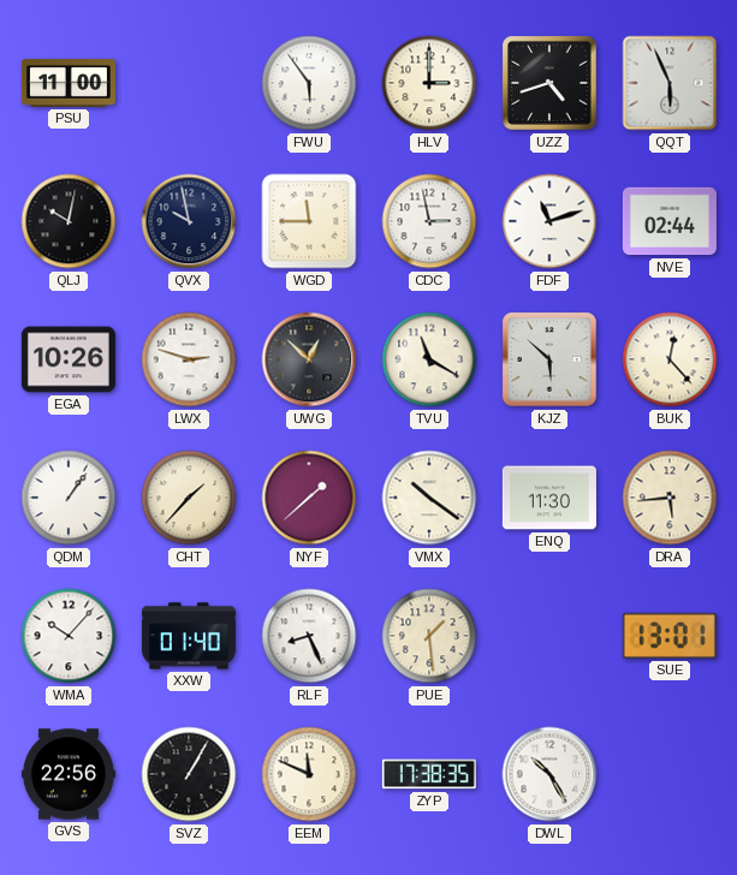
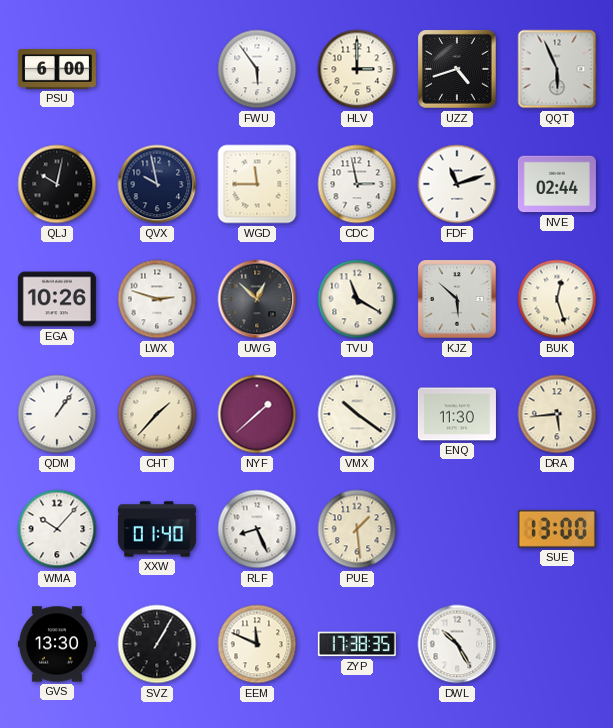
PSU: 11:00 -> 6:00 (57, 69)
BUK: 12:23 -> 12:27 (557, 299)
SUE: 13:01 -> 13:00 (557, 529)
GVS: 22:56 -> 13:30 (57, 644)
